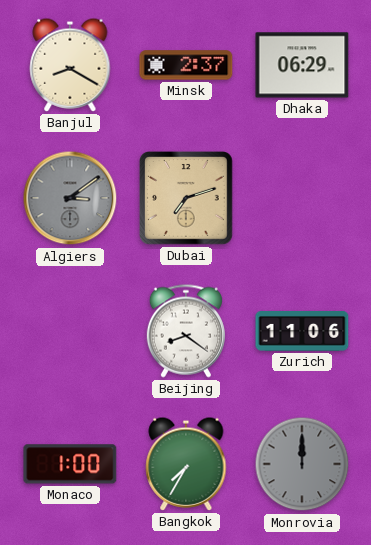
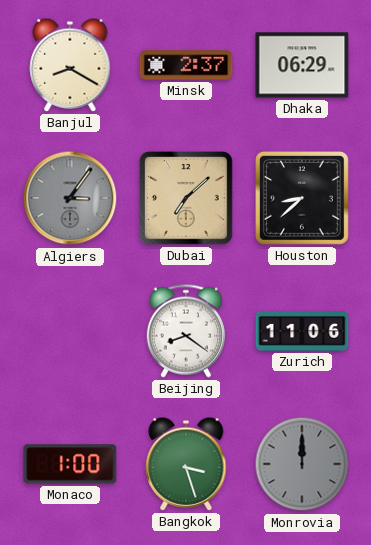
Algiers: 3:09 -> 3:06 (70, 198)
Dubai: 7:12 -> 7:08 (187, 199)
Houston: none -> 8:38 (303, 199)
Bangkok: 7:35 -> 3:27 (186, 464)
